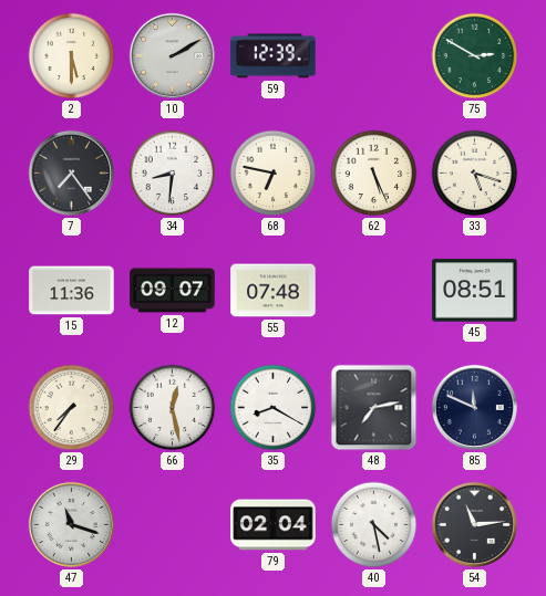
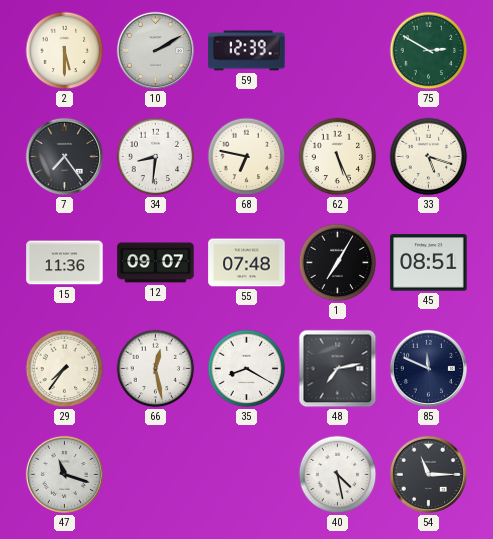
1: none -> 7:05 (338, 263)
79: 02:04 -> none (274, 525)
54: 11:14 -> 11:15 (428, 474)
